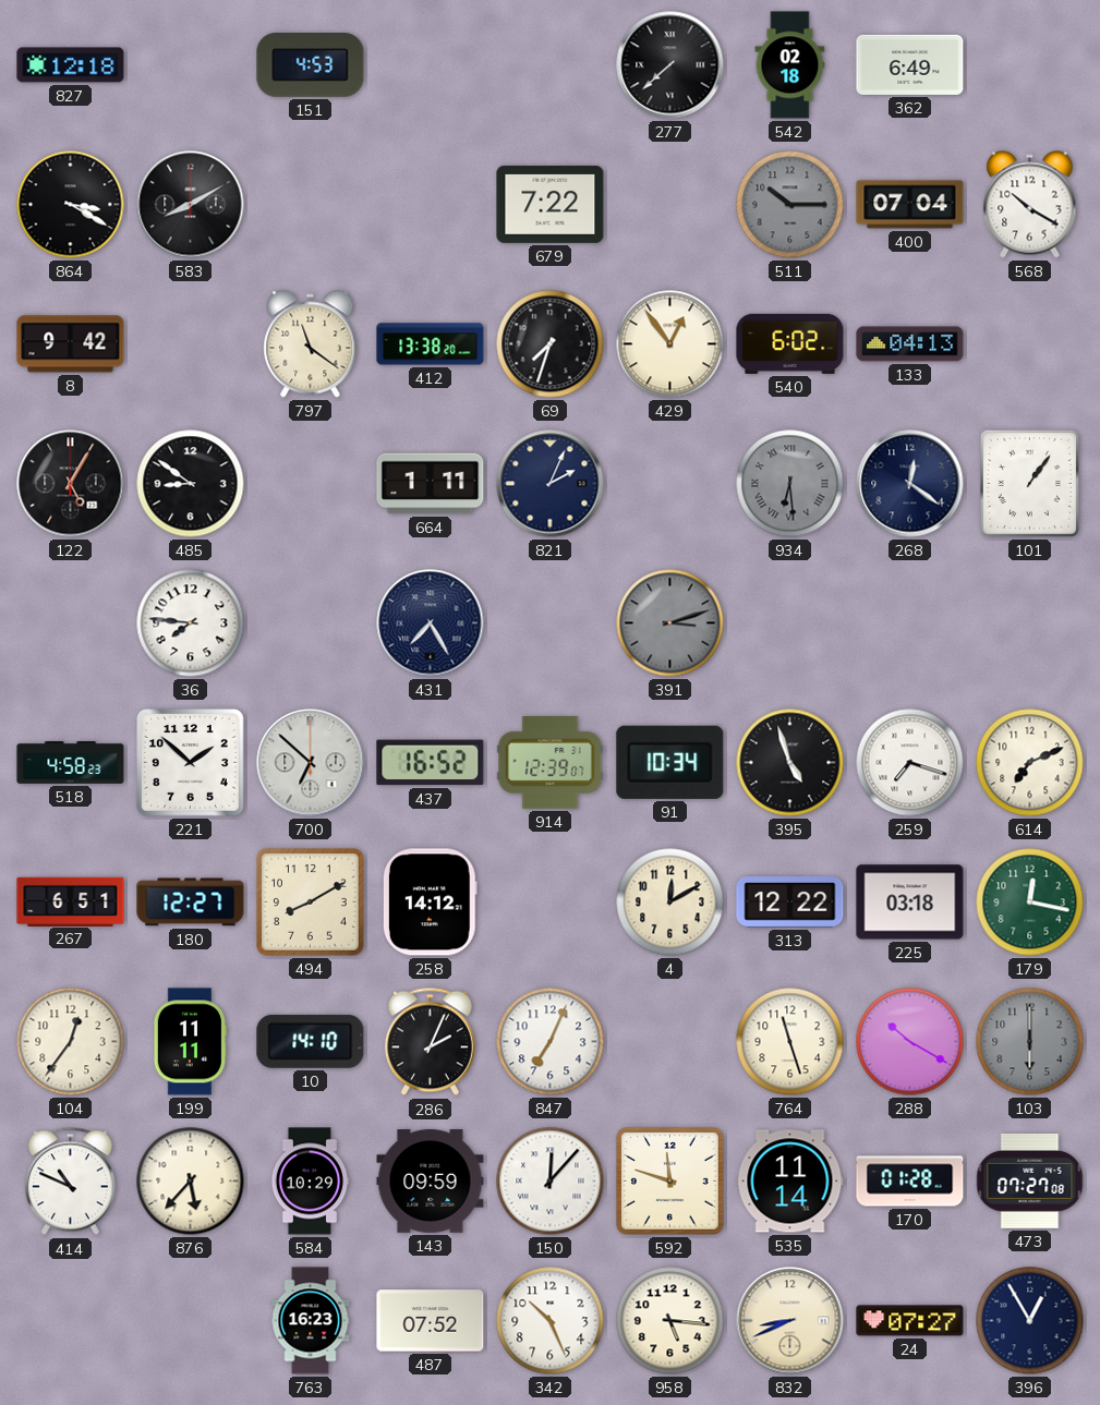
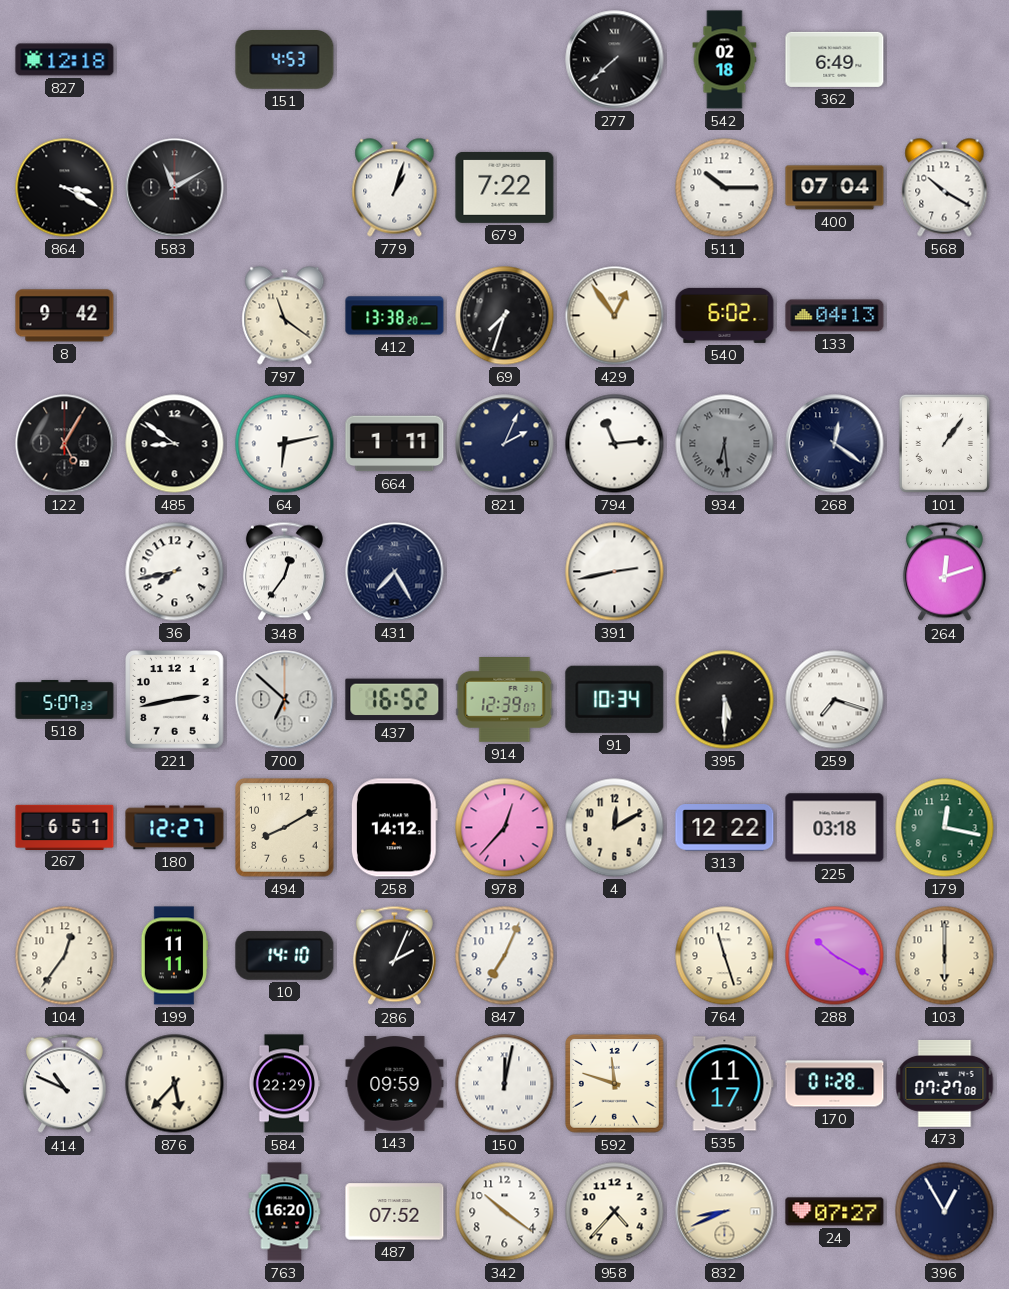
583: 8:10 -> 11:10 (175, 188)
779: none -> 1:03 (395, 188)
511 dial: grey -> white (725, 188)
64: none -> 6:13 (285, 444)
794: none -> 11:14 (615, 444)
36: 7:46 -> 7:43 (175, 572)
348: none -> 12:36 (284, 572)
391: 3:12 -> 2:43 (615, 572)
391 dial: grey -> white (615, 572)
264: none -> 12:12 (944, 572)
518: 4:58 -> 5:07 (65, 700)
221: 1:52 -> 2:43 (175, 700)
395: 4:57 -> 5:30 (725, 700)
614: 7:11 -> none (1030, 763)
978: none -> 12:37 (505, 828)
103 dial: grey -> cream (945, 956)
584: 10:29 -> 22:29 (284, 1084)
150: 12:07 -> 12:02 (505, 1084)
535: 11:14 -> 11:17 (725, 1084)
763: 16:23 -> 16:20 (285, 1212)
342: 10:26 -> 10:21 (505, 1212)
958: 5:16 -> 4:37 (615, 1212)
